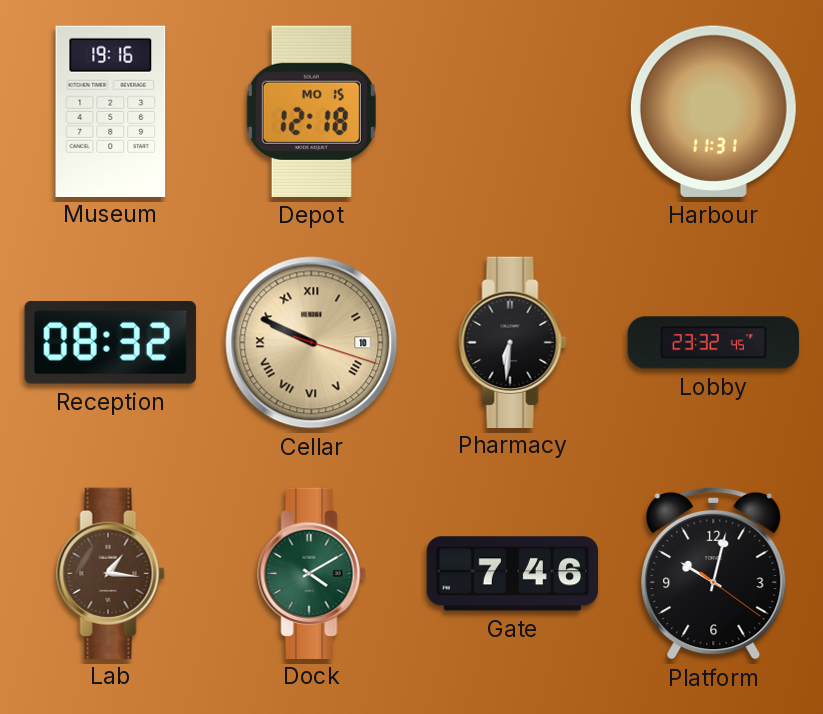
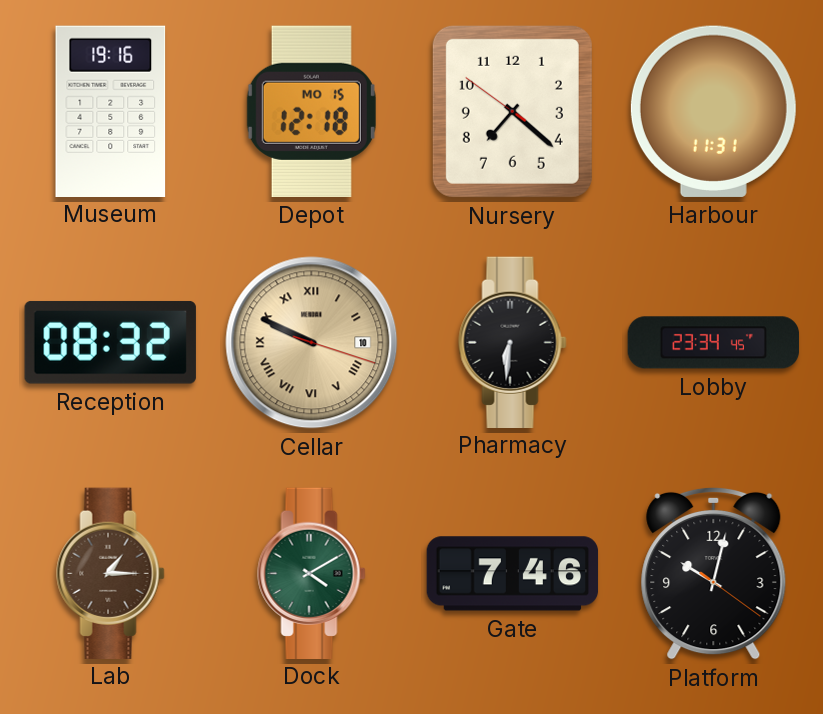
Nursery: none -> 7:21 (512, 111)
Lobby: 23:32 -> 23:34 (714, 343)
Lab: 1:16 -> 1:15 (111, 573)
